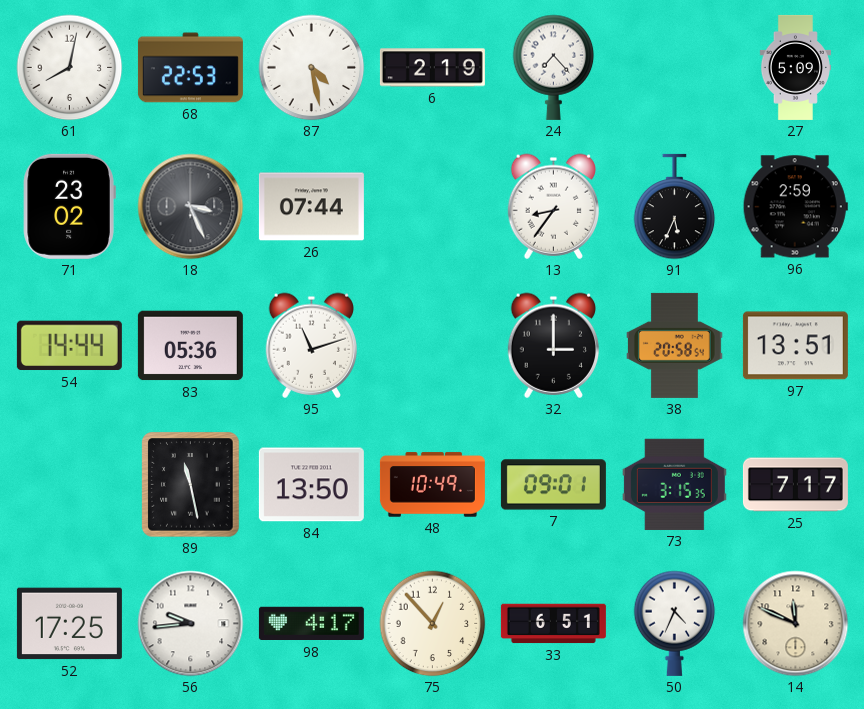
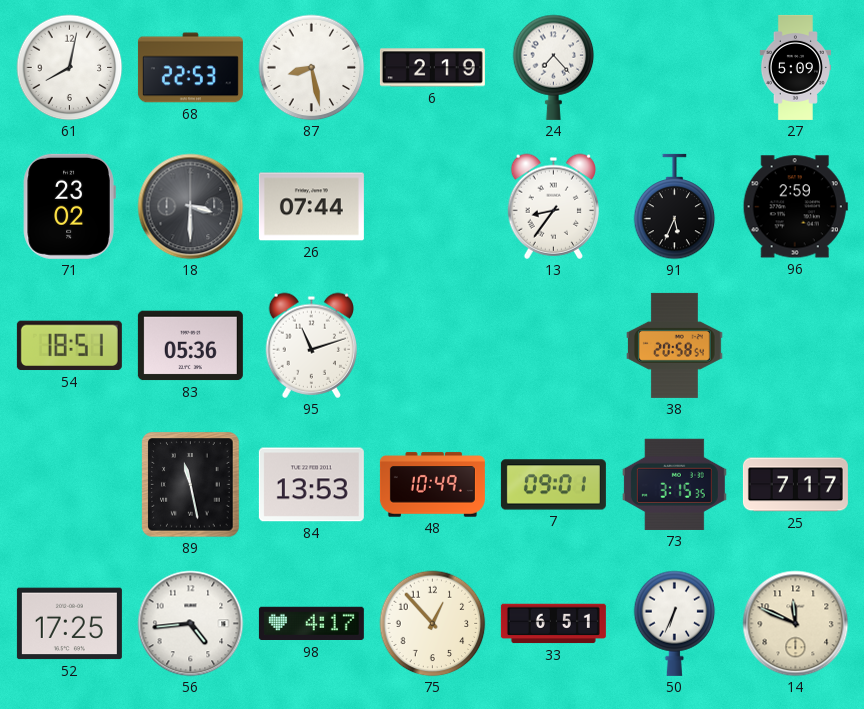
87: 4:28 -> 8:28 (312, 68)
18: 3:26 -> 3:30 (191, 207)
54: 14:44 -> 18:51 (69, 346)
32: 3:00 -> none (554, 345)
97: 13:51 -> none (795, 346)
84: 13:50 -> 13:53 (311, 485)
56: 9:44 -> 4:44 (191, 624)
50: 4:34 -> 6:34 (675, 623)
